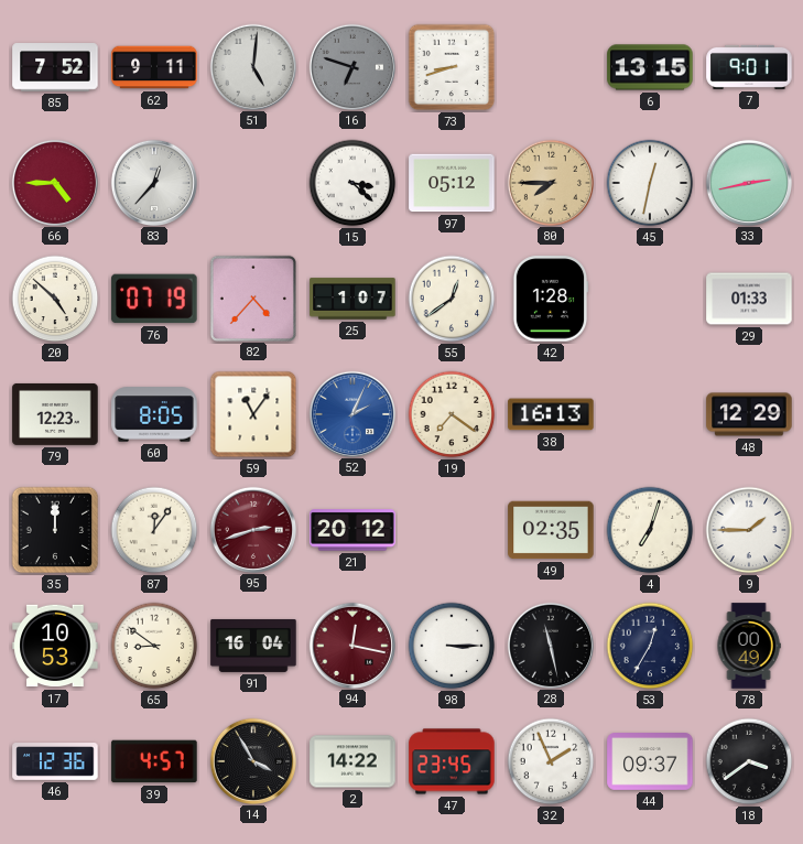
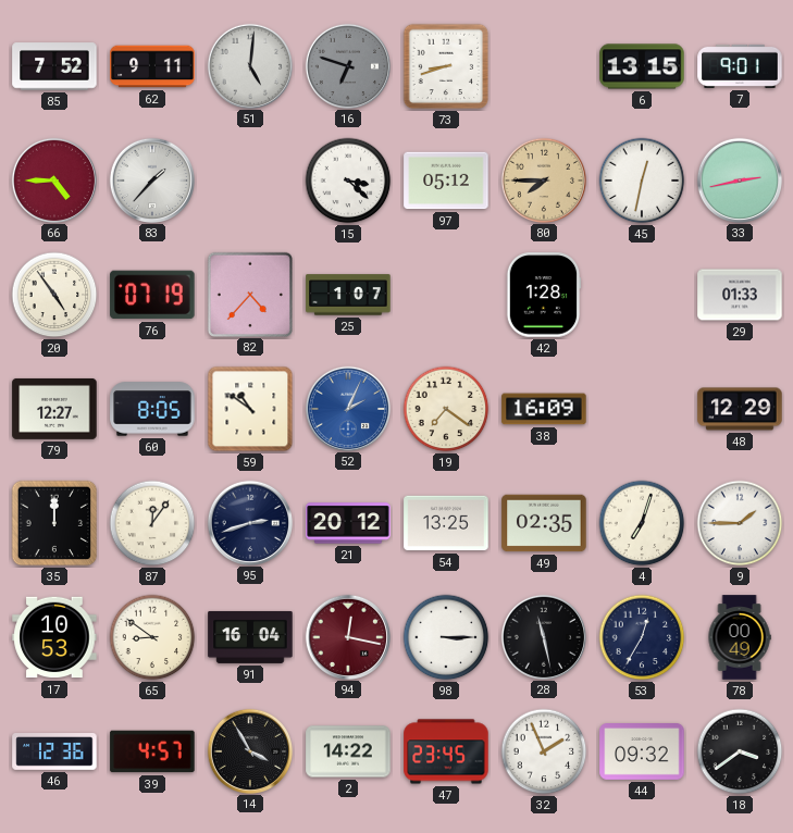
83: 12:37 -> 1:37 (151, 179)
20: 4:52 -> 4:54 (54, 295)
55: 12:39 -> none (452, 299)
79: 12:23 -> 12:27 (54, 409)
59: 11:06 -> 10:51 (250, 409)
38: 16:13 -> 16:09 (544, 409)
95 dial: burgundy -> navy (249, 522)
54: none -> 13:25 (446, 523)
44: 09:37 -> 09:32 (642, 753)
